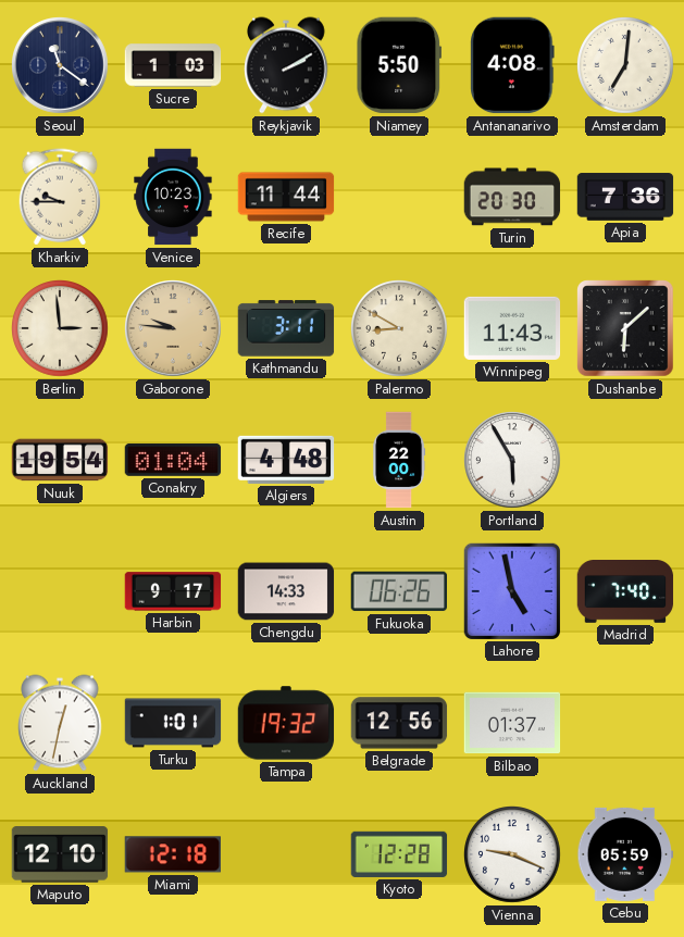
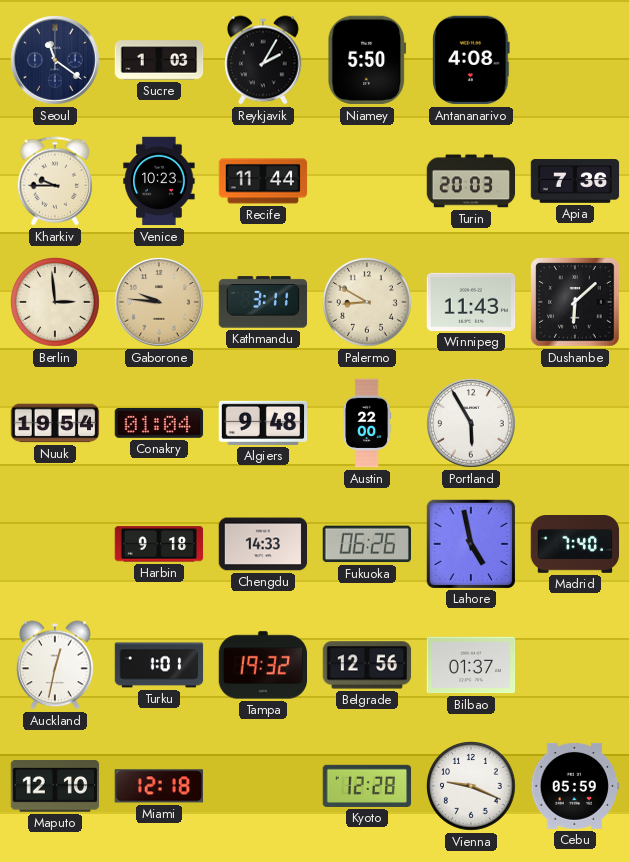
Reykjavik: 2:10 -> 2:05 (263, 60)
Amsterdam: 7:01 -> none (625, 65)
Turin: 20:30 -> 20:03 (471, 181)
Algiers: 4:48 -> 9:48 (263, 423)
Harbin: 9:17 -> 9:18 (159, 544)
